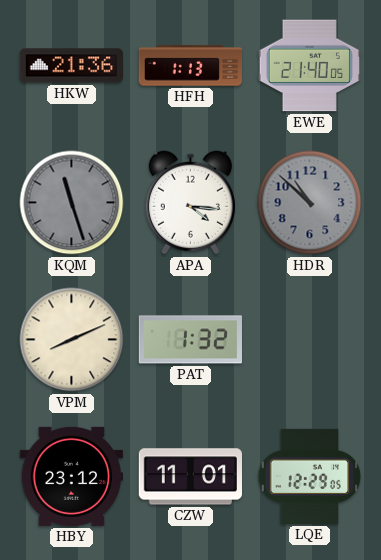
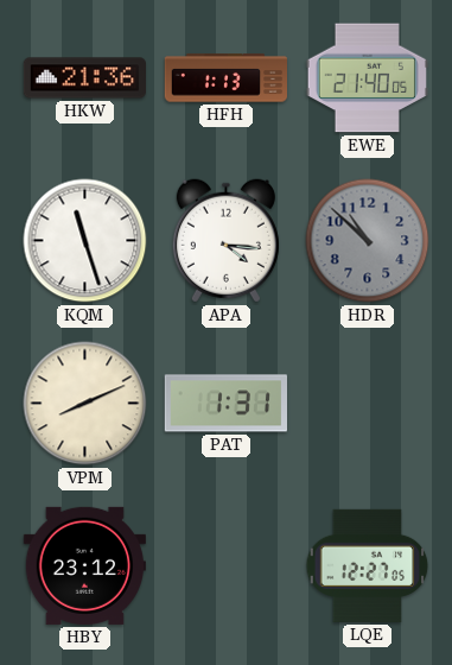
KQM dial: grey -> white (85, 241)
PAT: 1:32 -> 1:31 (225, 404)
CZW: 11:01 -> none (190, 477)
LQE: 12:29 -> 12:27 (368, 565)
